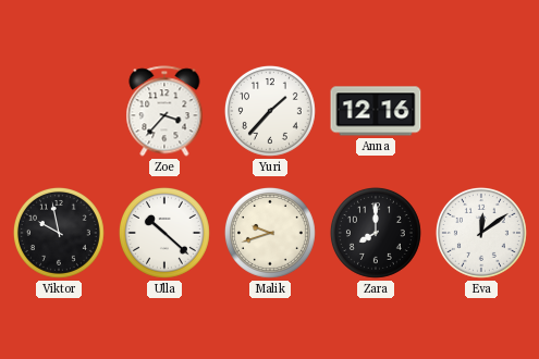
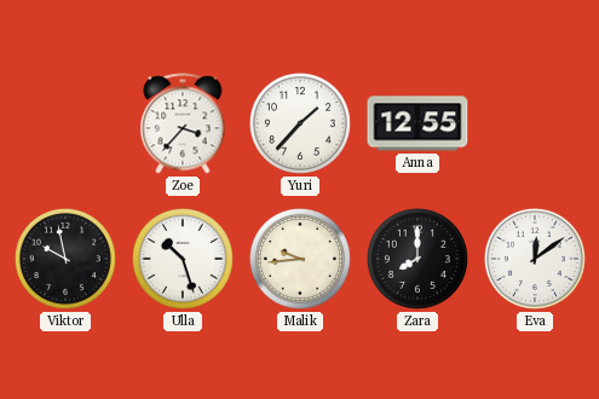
Anna: 12:16 -> 12:55 (417, 123)
Ulla: 10:22 -> 10:27 (183, 259)
Malik: 9:42 -> 9:44 (300, 259)
